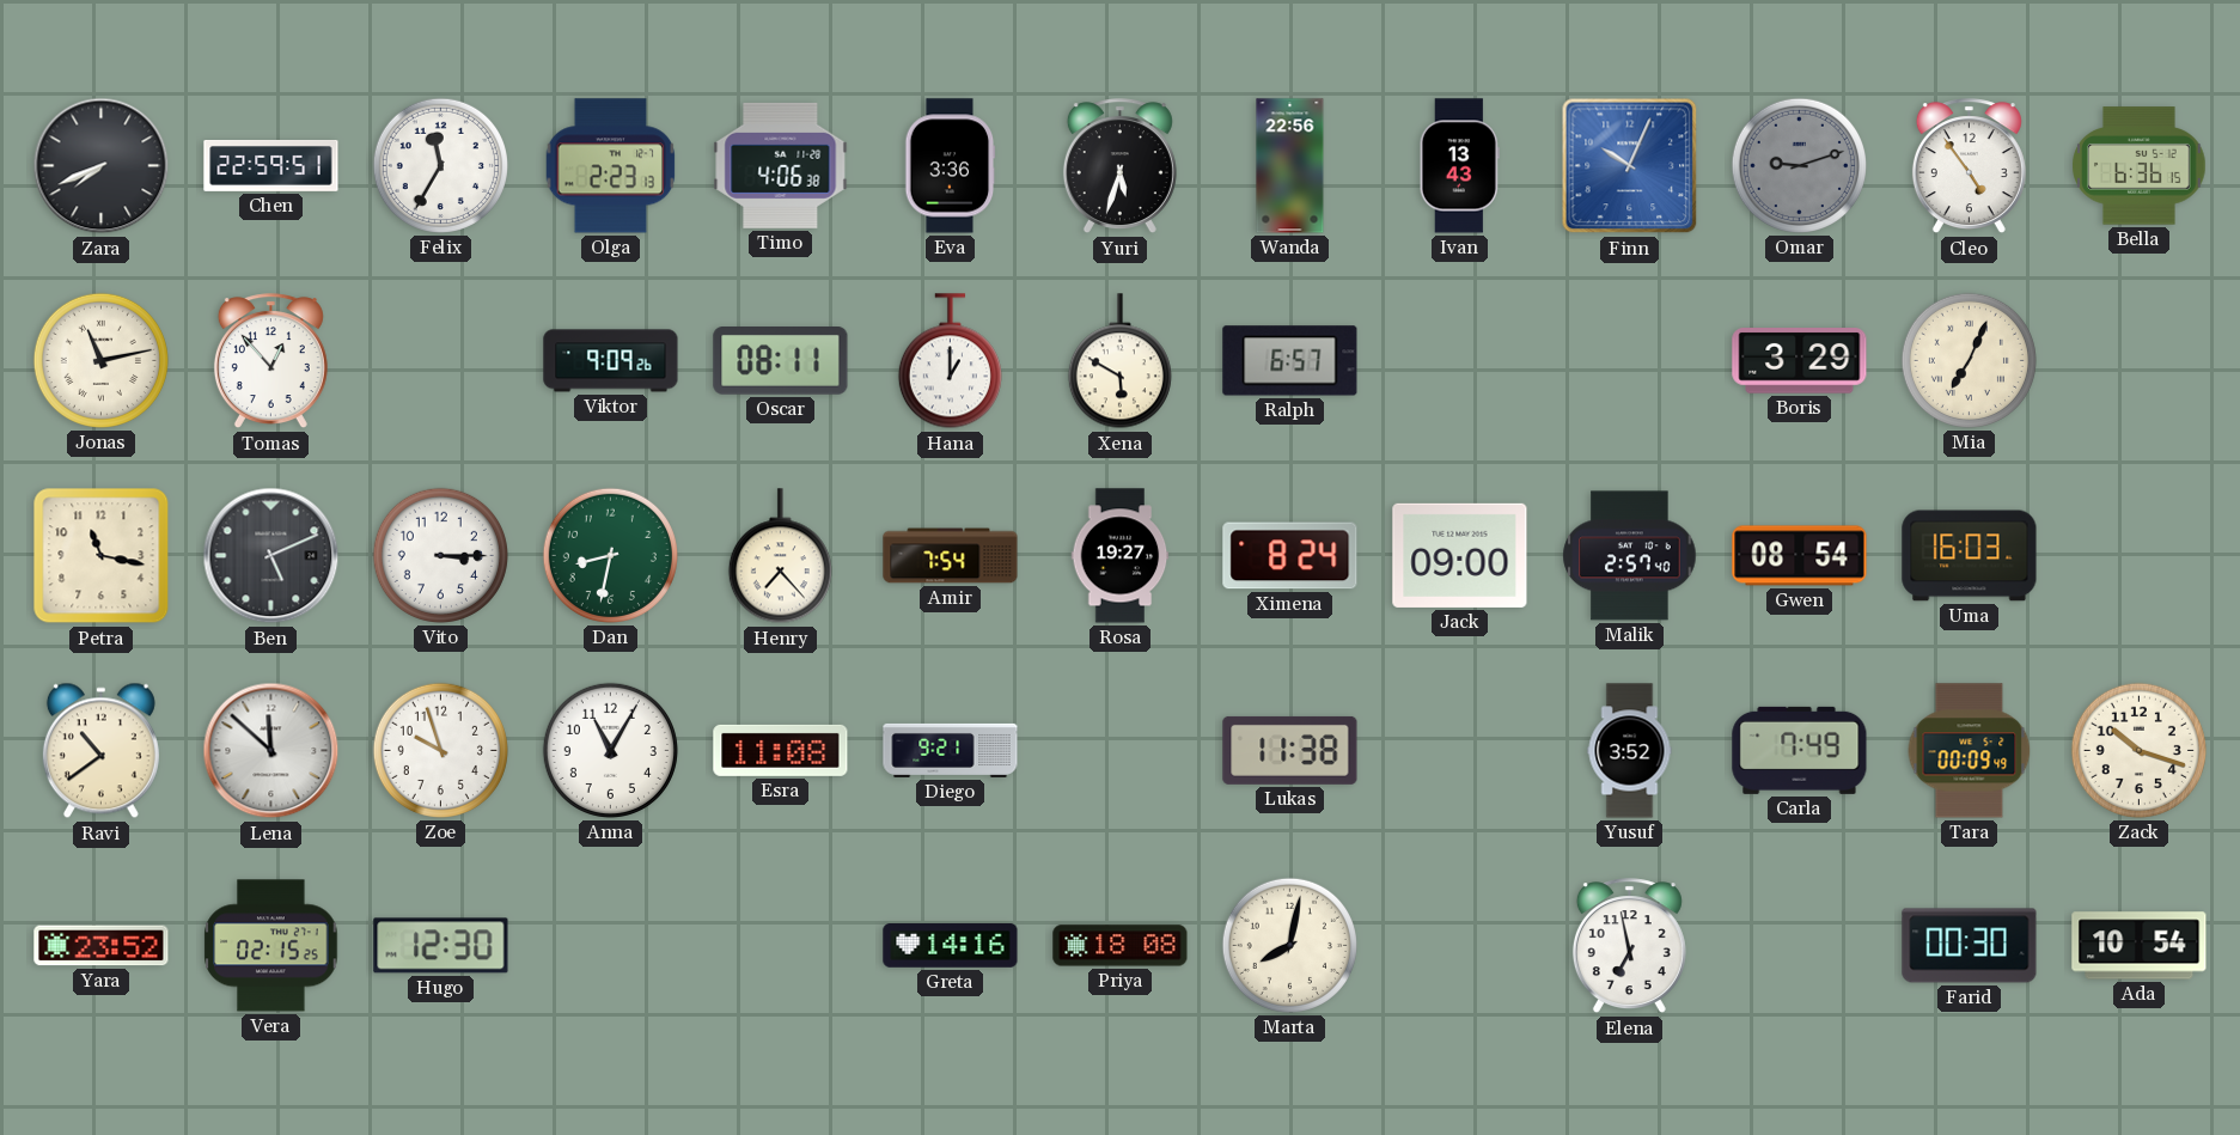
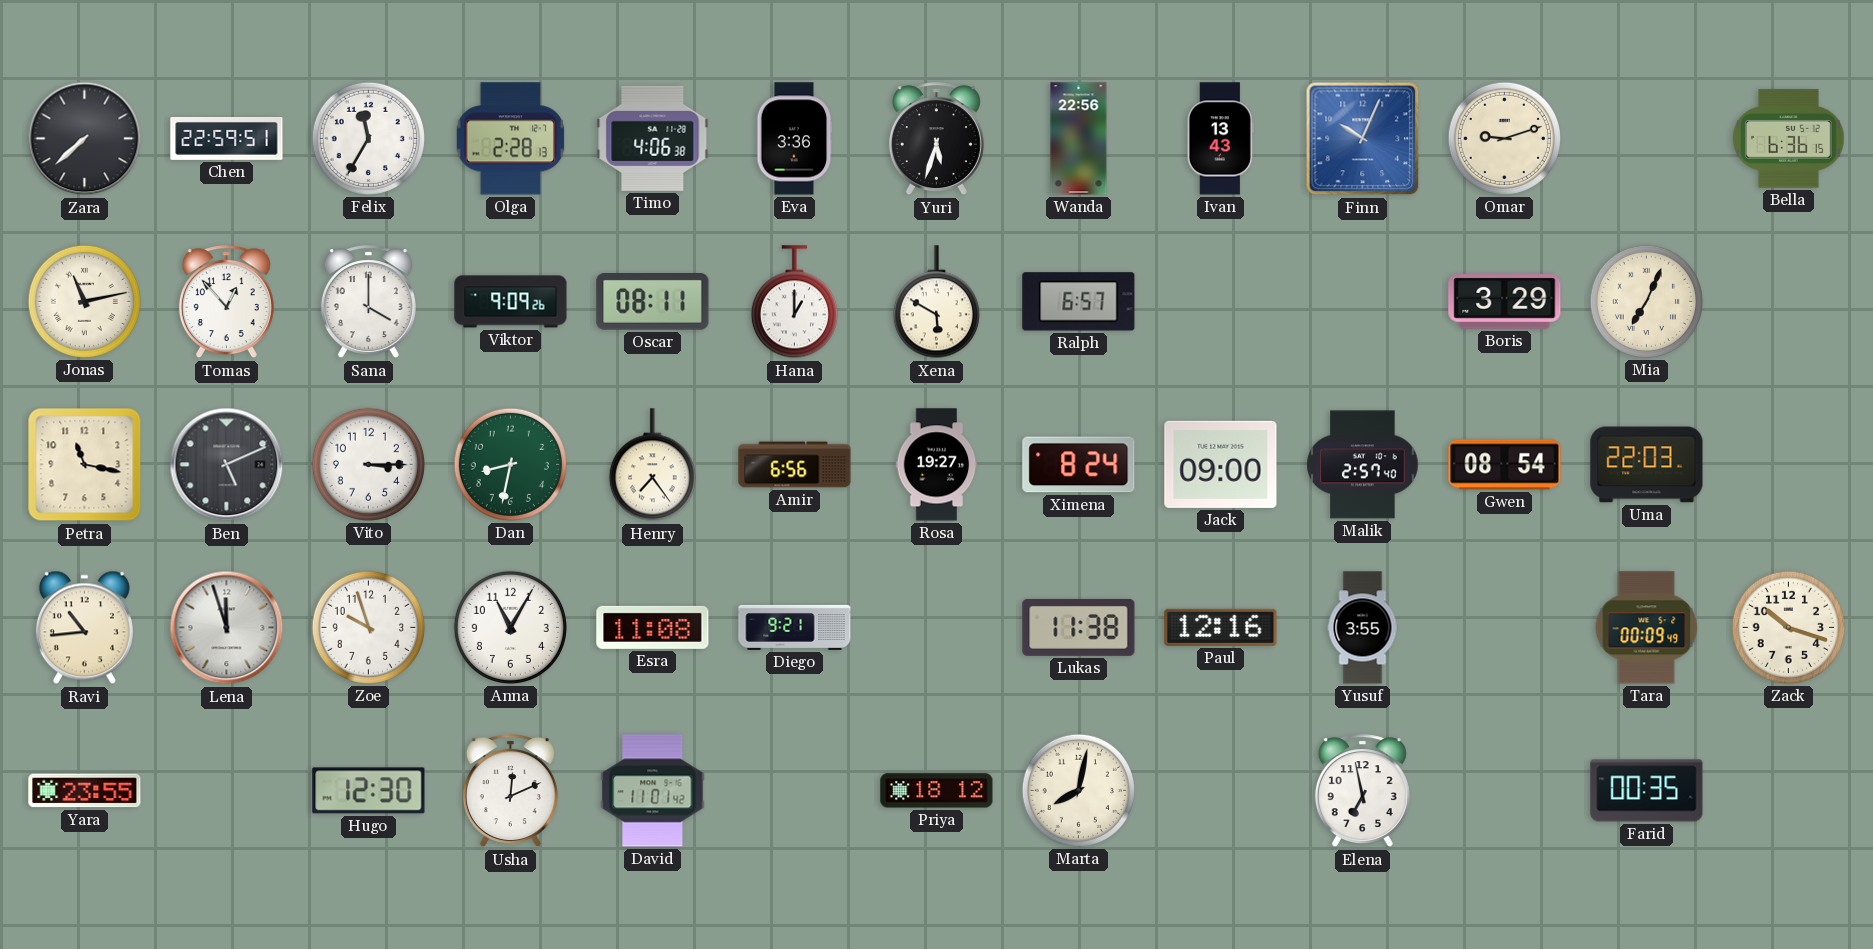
Zara: 7:41 -> 7:38 (85, 139)
Olga: 2:23 -> 2:28 (511, 139)
Omar dial: grey -> cream (1504, 138)
Cleo: 4:54 -> none (1969, 166)
Sana: none -> 4:00 (368, 302)
Henry: 7:23 -> 7:24 (652, 465)
Amir: 7:54 -> 6:56 (795, 465)
Uma: 16:03 -> 22:03 (1647, 465)
Ravi: 10:39 -> 10:44 (84, 628)
Lena: 11:52 -> 11:57 (227, 628)
Paul: none -> 12:16 (1221, 627)
Yusuf: 3:52 -> 3:55 (1363, 628)
Carla: 7:49 -> none (1800, 750)
Yara: 23:52 -> 23:55 (85, 791)
Vera: 02:15 -> none (271, 946)
Usha: none -> 12:11 (510, 791)
David: none -> 11:01 (653, 791)
Greta: 14:16 -> none (951, 946)
Priya: 18:08 -> 18:12 (937, 791)
Farid: 00:30 -> 00:35 (1647, 791)
Ada: 10:54 -> none (2140, 946)
